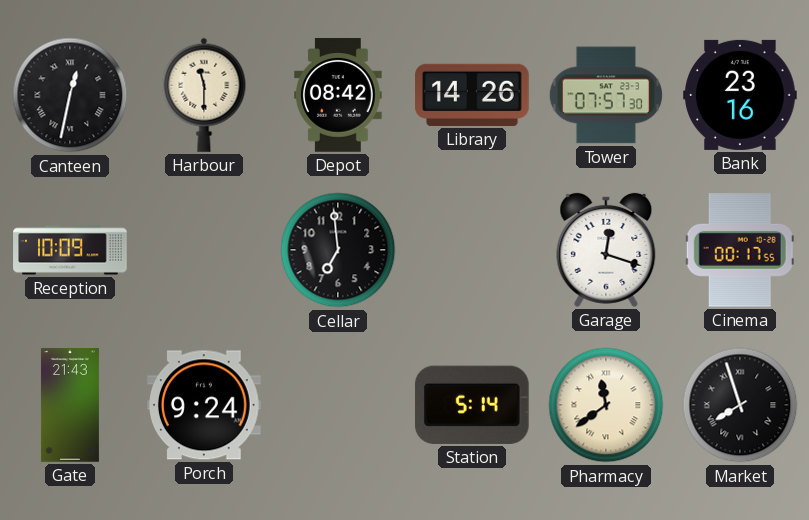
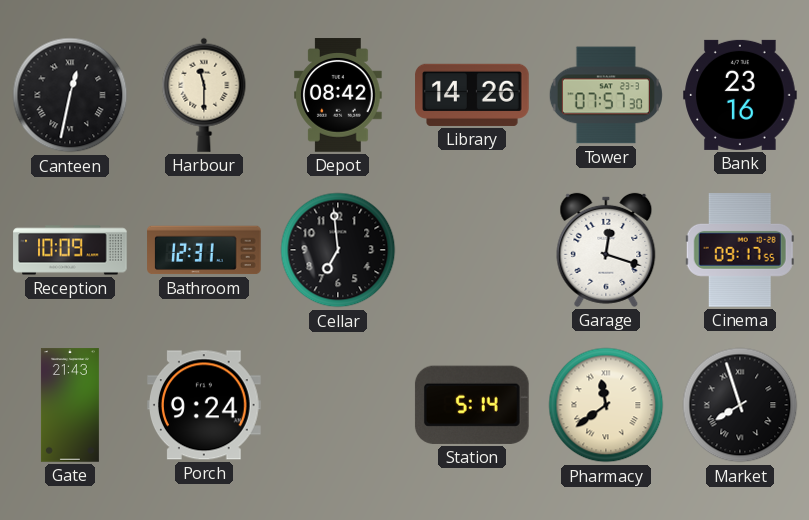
Bathroom: none -> 12:31 (204, 250)
Cinema: 00:17 -> 09:17 (740, 250)
